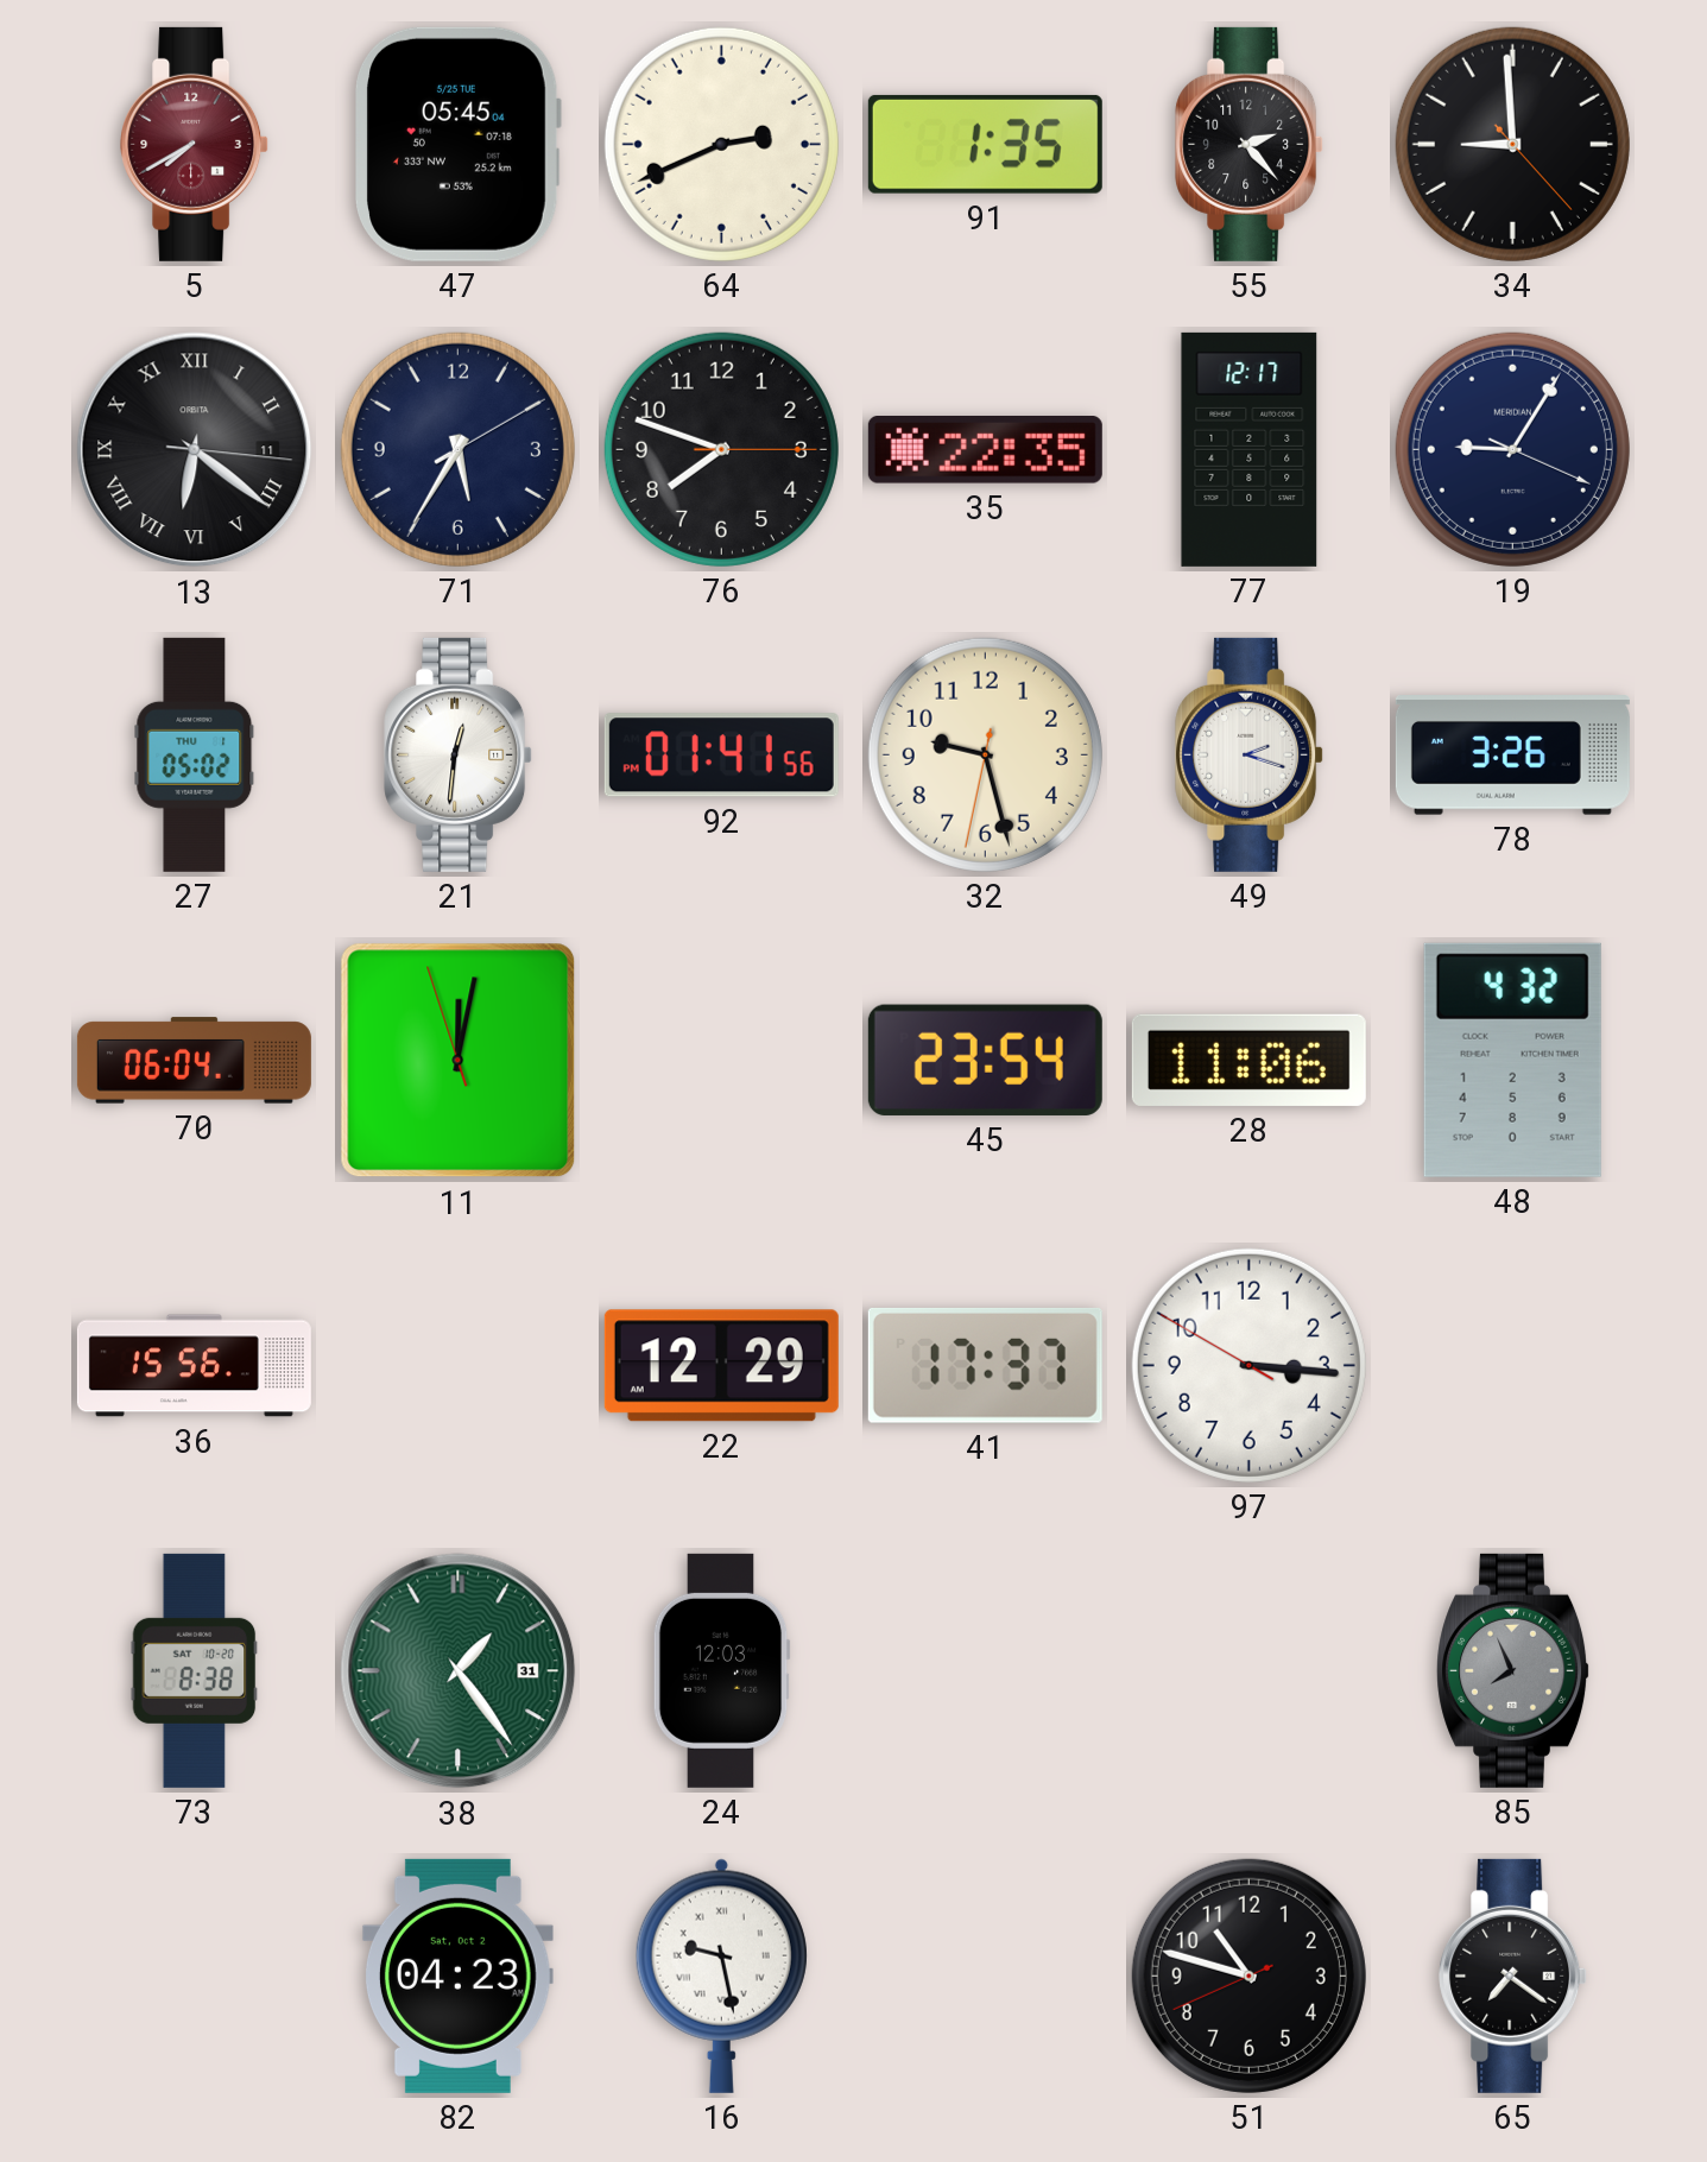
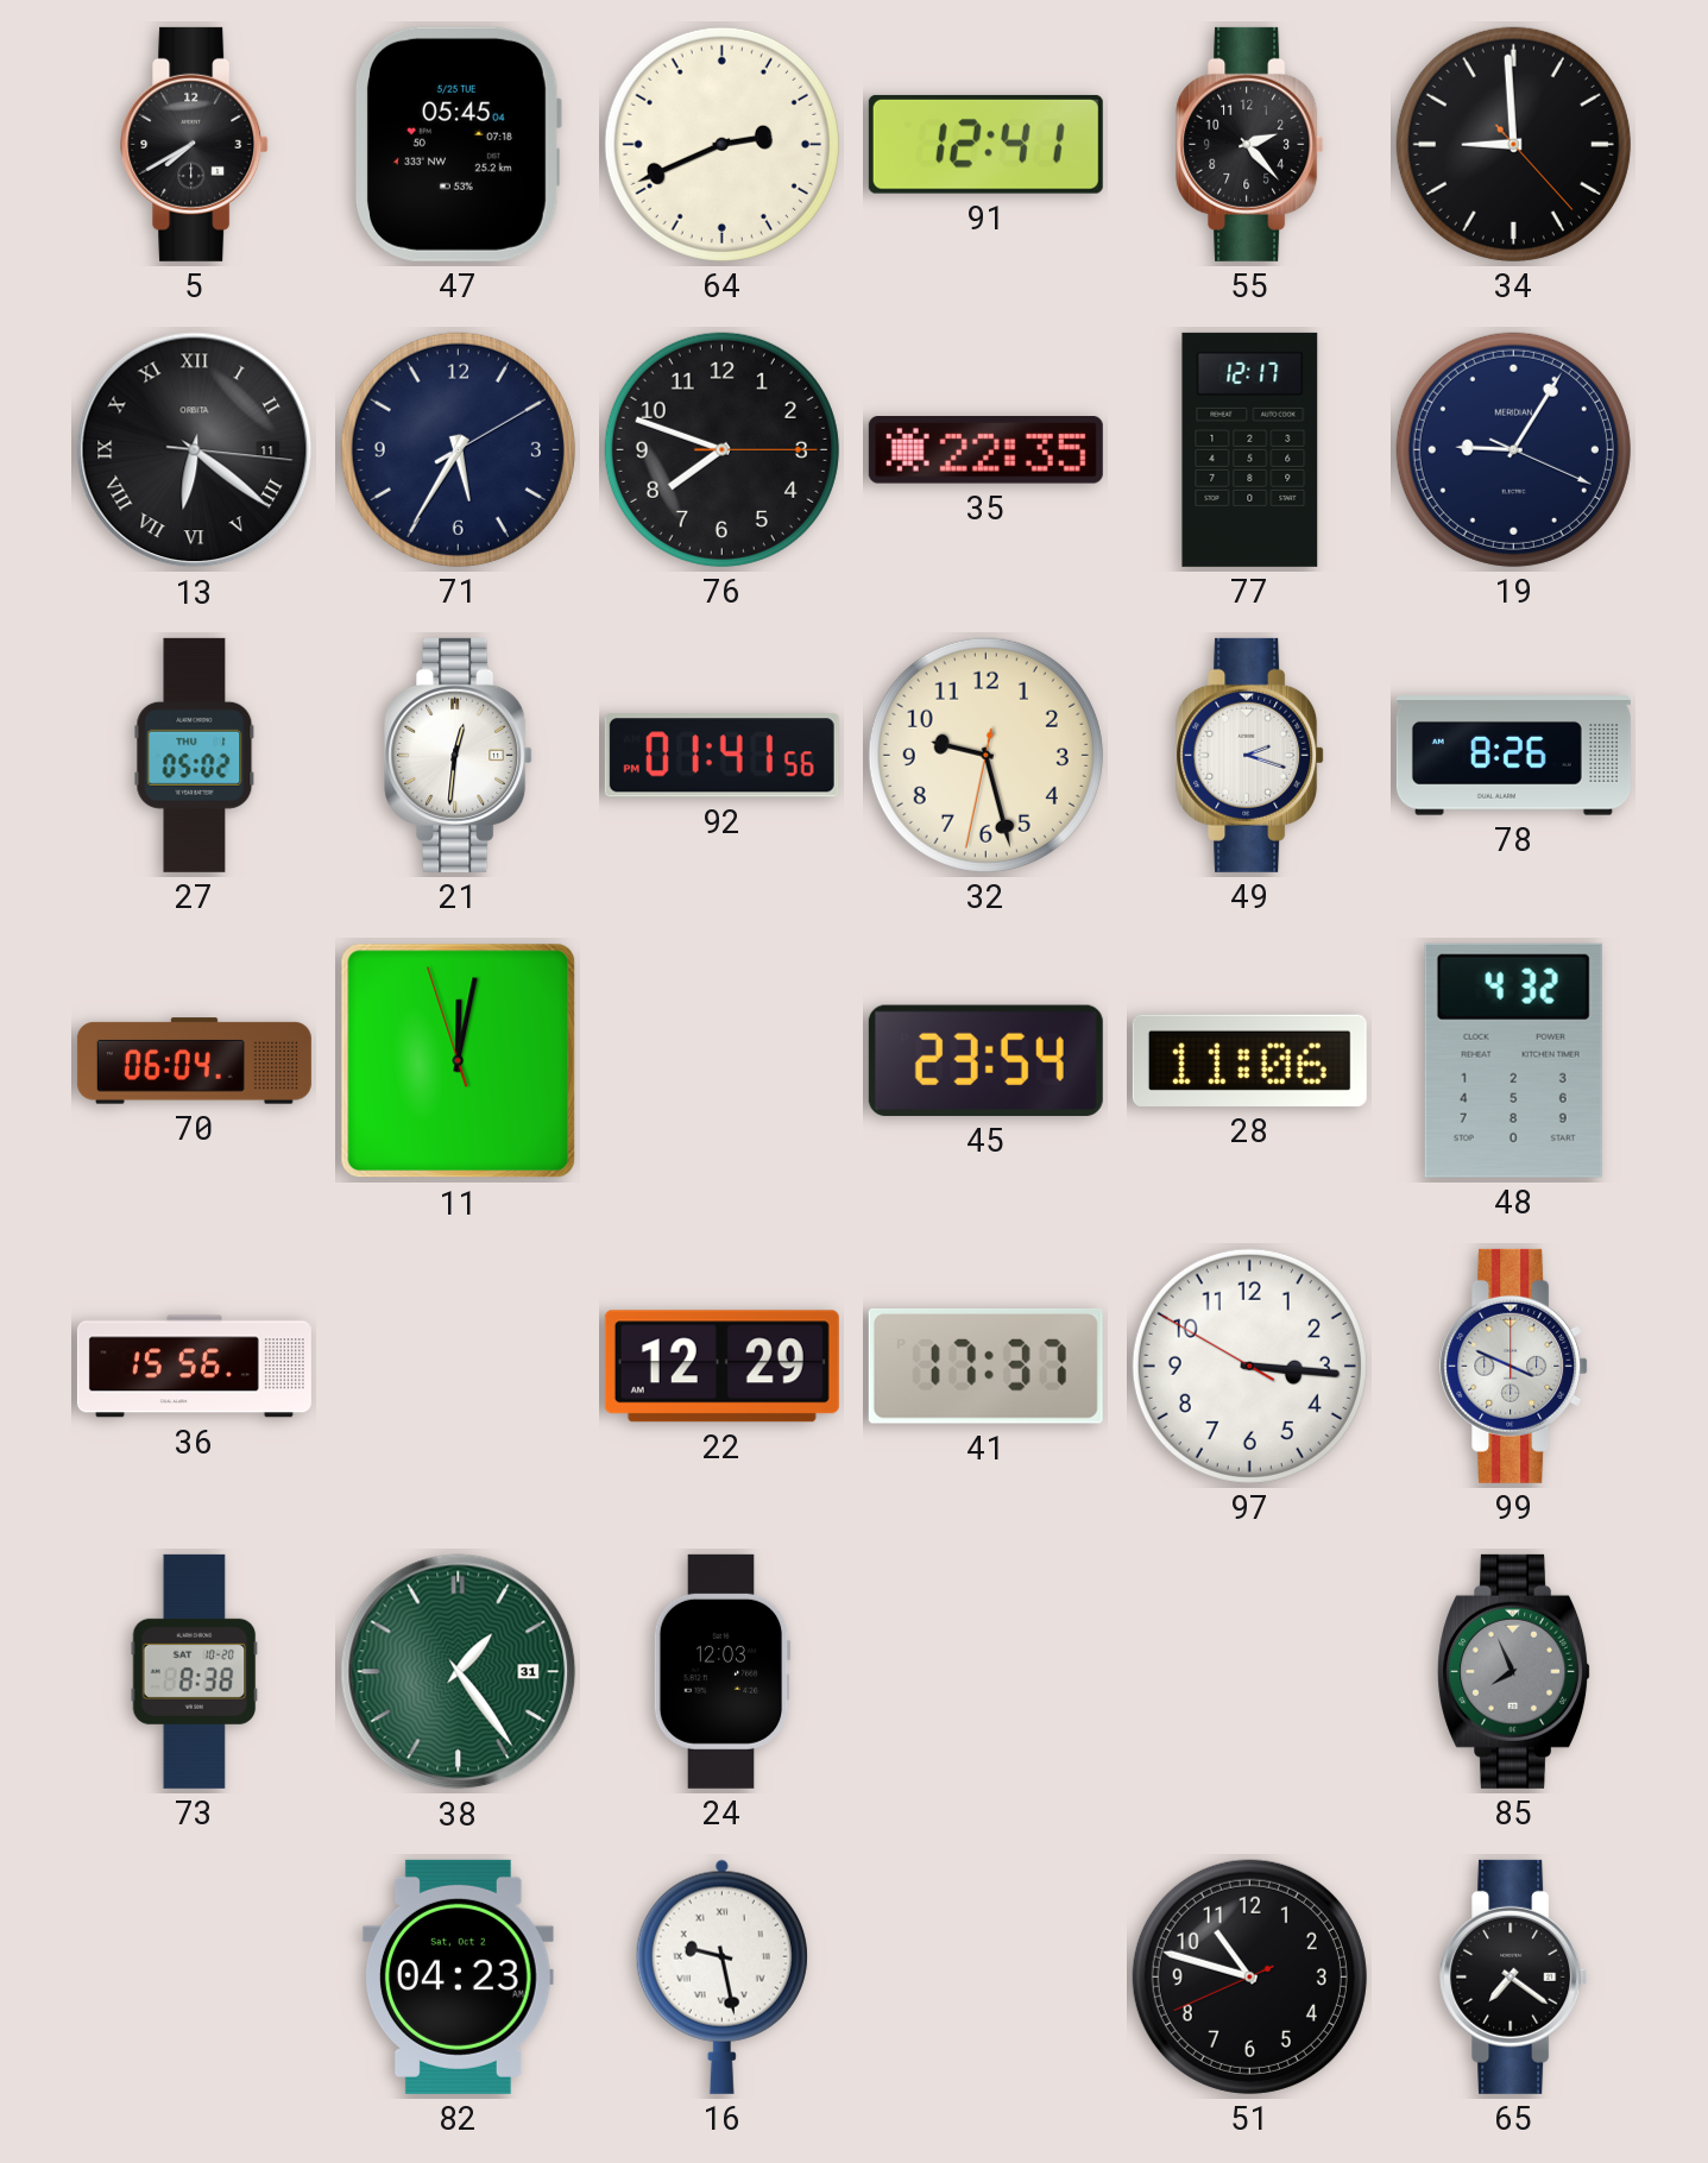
5 dial: burgundy -> black (195, 144)
91: 1:35 -> 12:41 (985, 144)
78: 3:26 -> 8:26 (1513, 756)
99: none -> 3:49 (1514, 1366)
